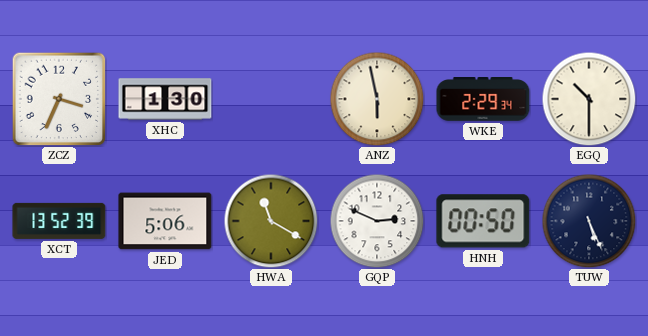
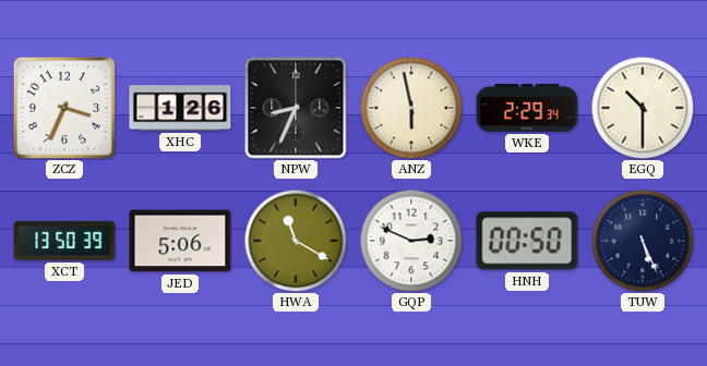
XHC: 1:30 -> 1:26 (180, 108)
NPW: none -> 8:34 (296, 108)
XCT: 13:52 -> 13:50 (64, 241)
